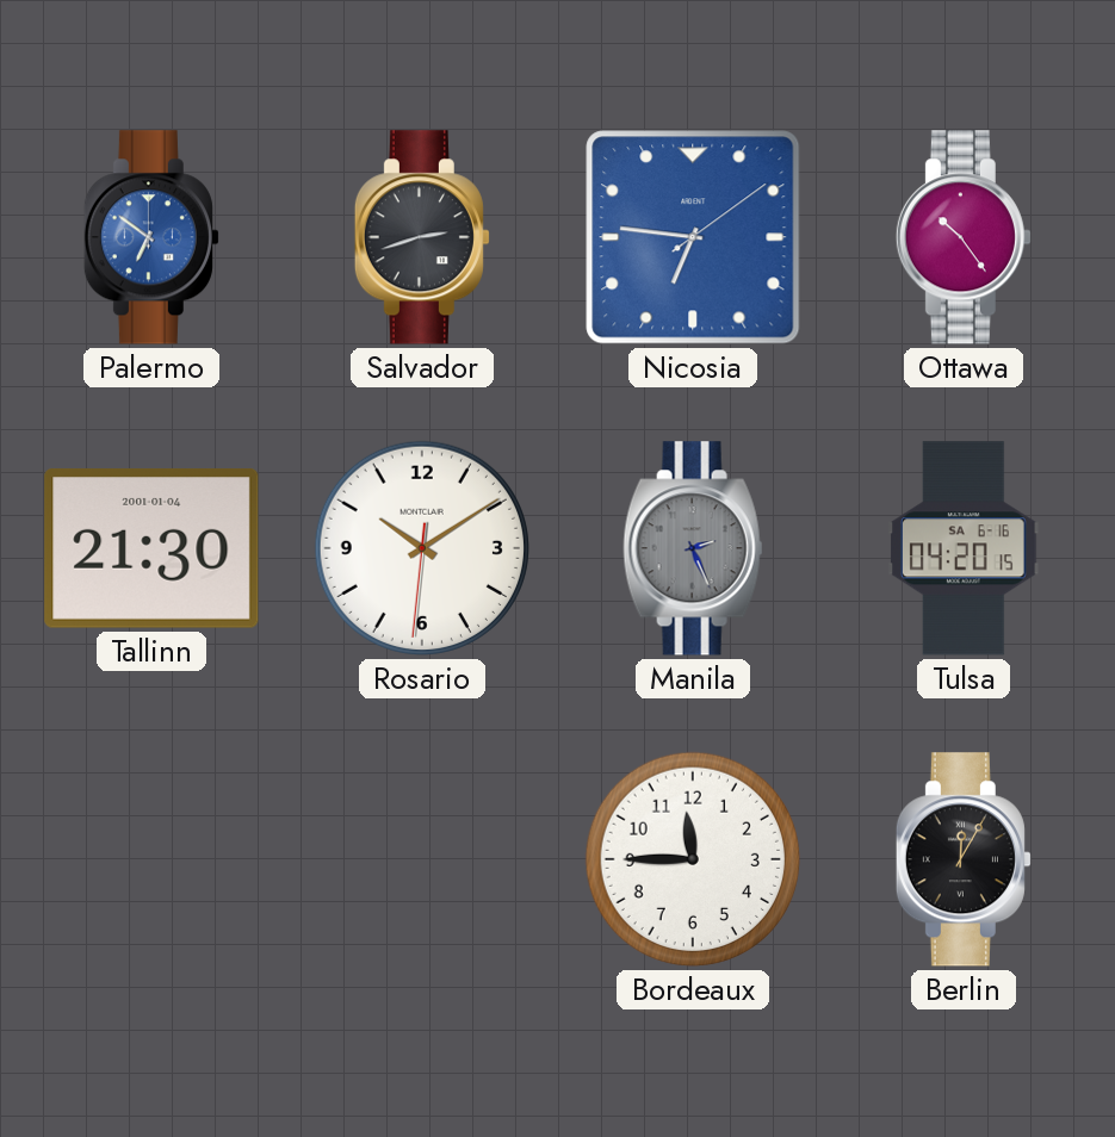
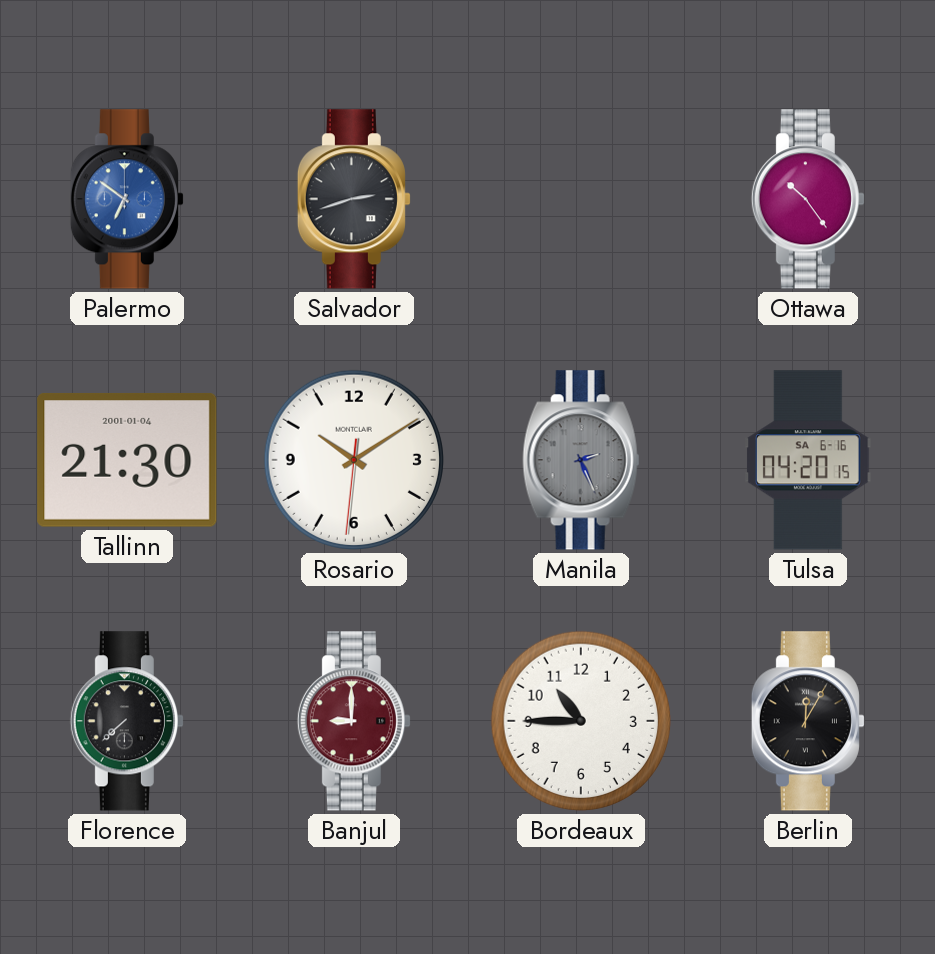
Nicosia: 6:46 -> none (693, 237)
Florence: none -> 7:38 (127, 721)
Banjul: none -> 9:00 (354, 721)
Bordeaux: 11:45 -> 10:45 (581, 721)
